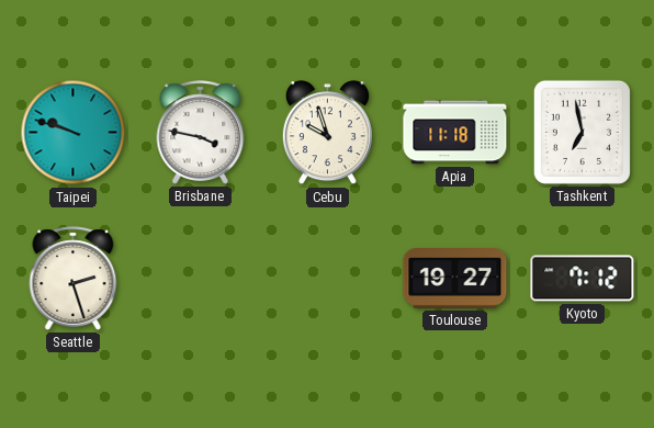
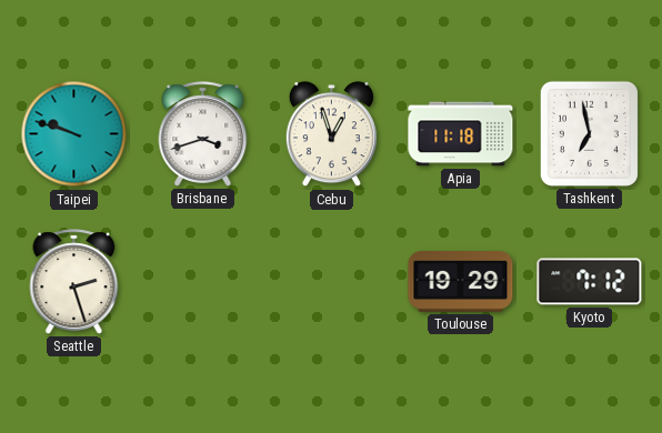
Brisbane: 3:47 -> 3:42 (203, 134)
Cebu: 9:57 -> 12:57 (331, 134)
Toulouse: 19:27 -> 19:29 (461, 282)
